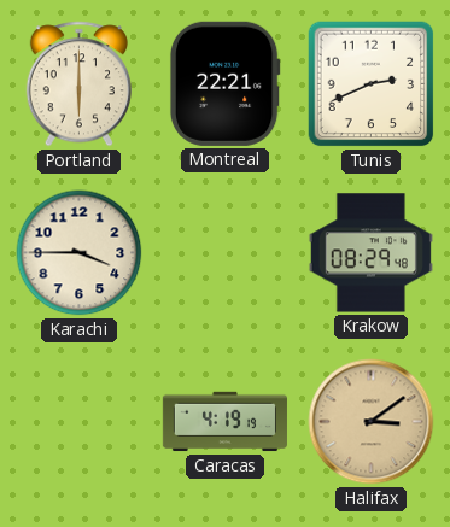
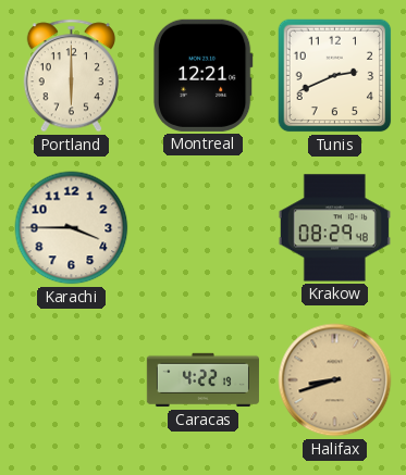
Montreal: 22:21 -> 12:21 (202, 75)
Caracas: 4:19 -> 4:22 (202, 380)
Halifax: 3:09 -> 8:42 (335, 380)
